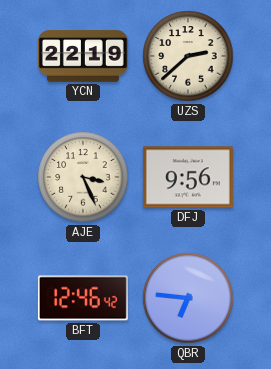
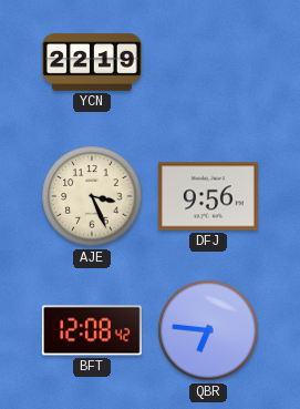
UZS: 2:38 -> none (188, 56)
BFT: 12:46 -> 12:08 (92, 330)
